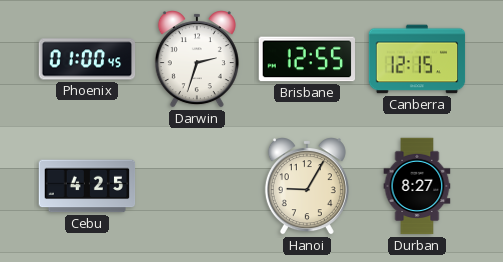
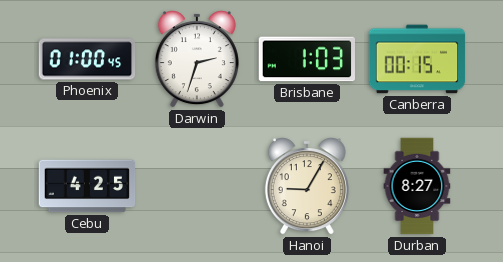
Brisbane: 12:55 -> 1:03 (307, 59)
Canberra: 12:15 -> 00:15 (417, 59)
